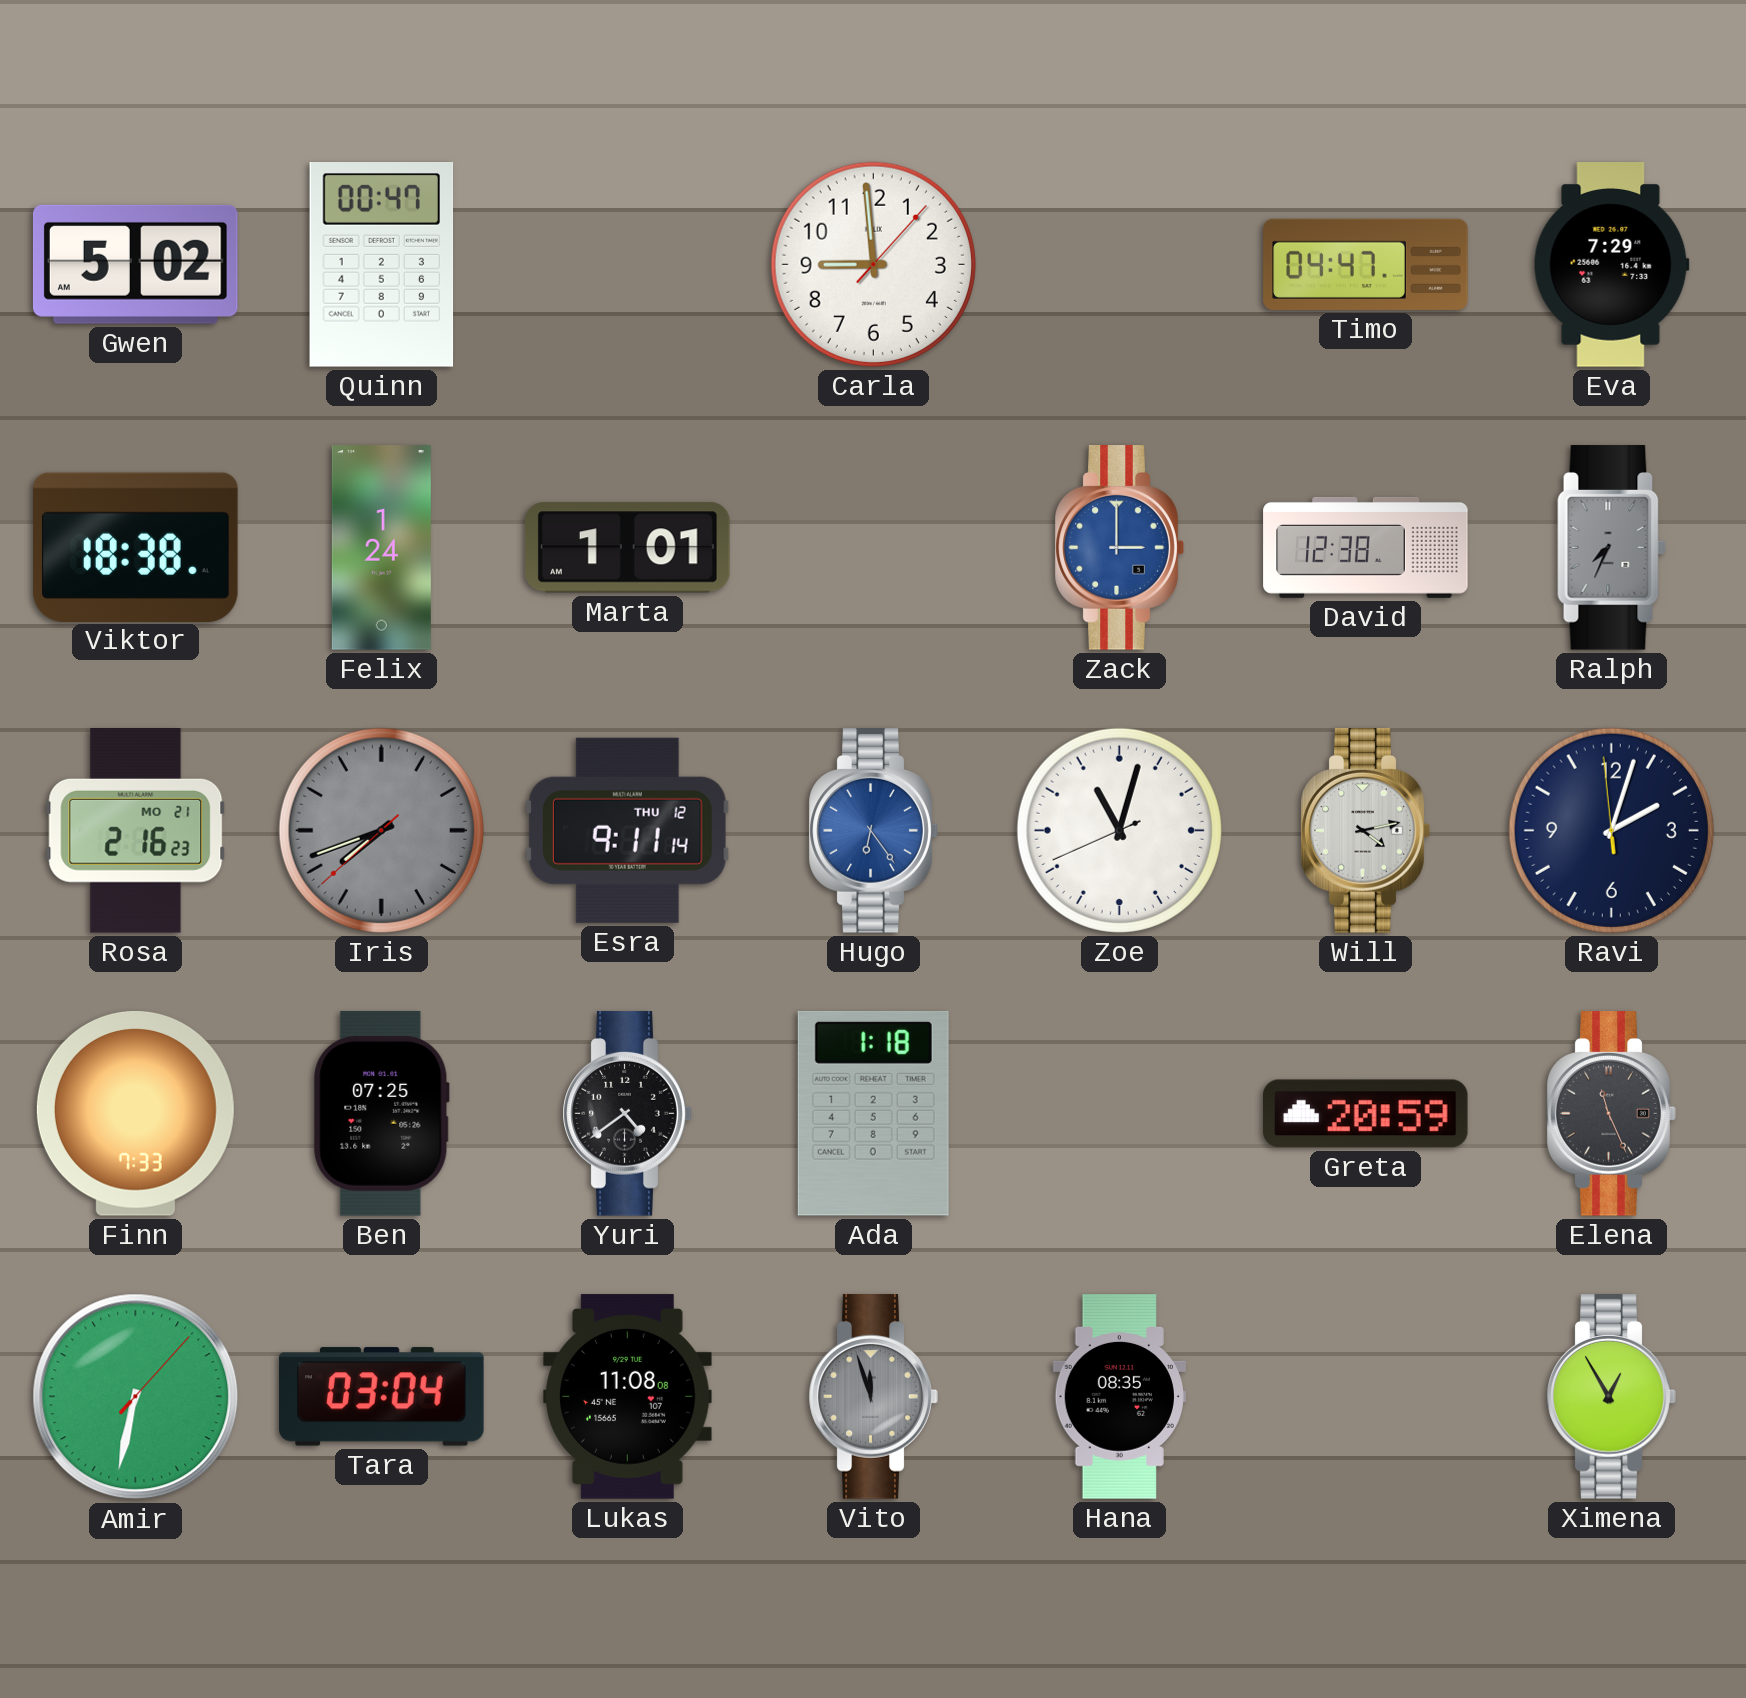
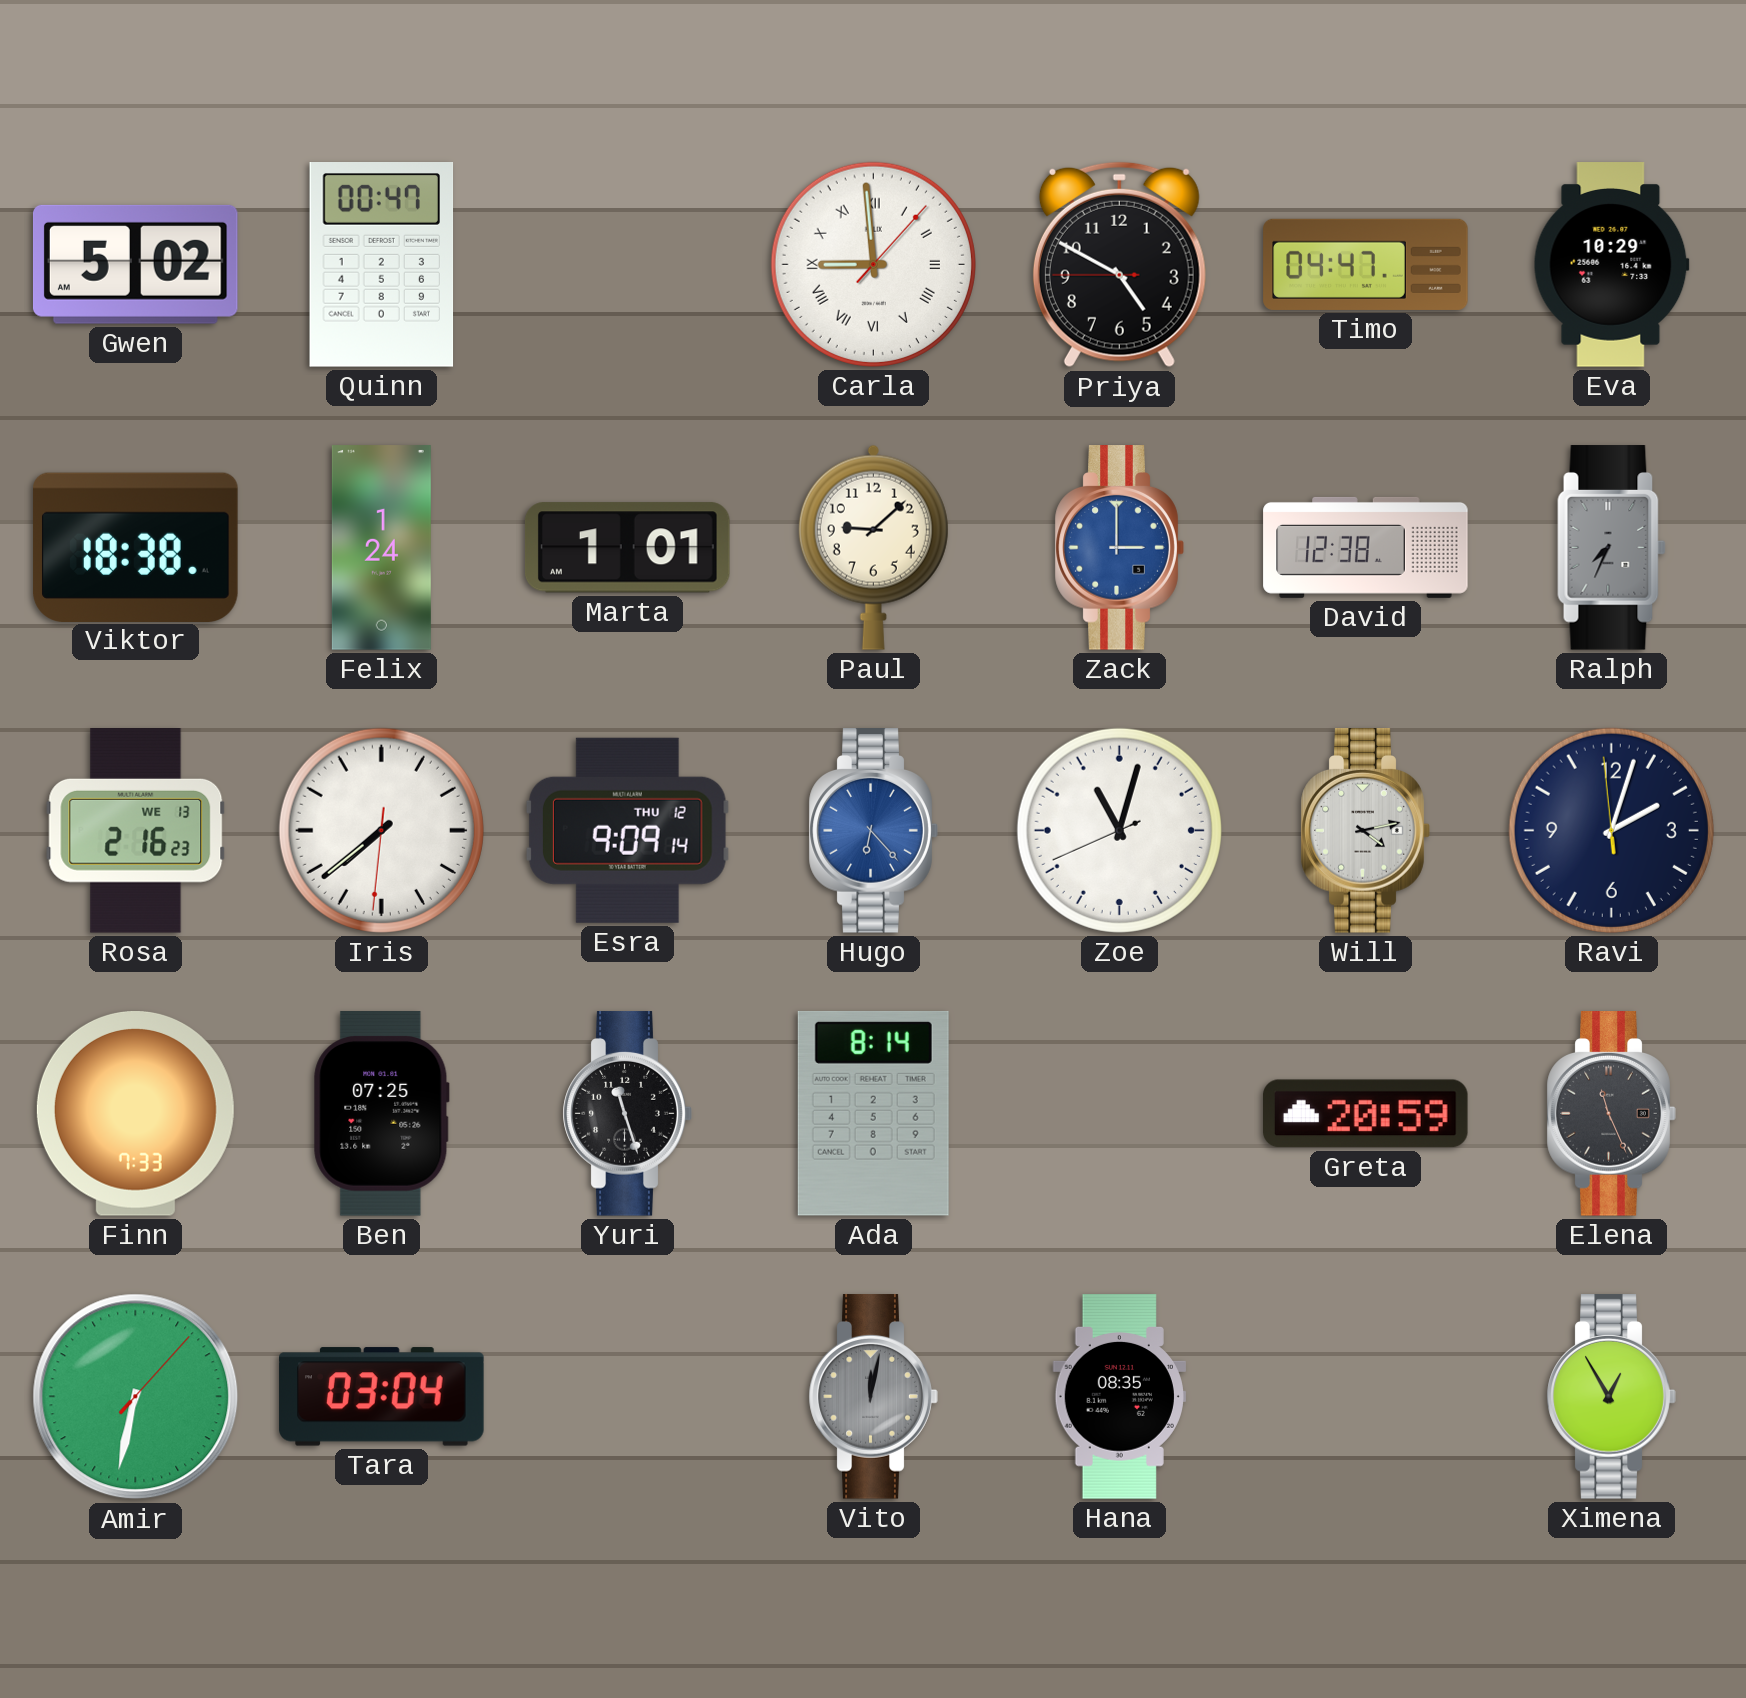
Carla numerals: Arabic -> Roman (873, 264)
Priya: none -> 4:49 (1119, 265)
Eva: 7:29 -> 10:29 (1611, 265)
Paul: none -> 9:08 (873, 547)
Rosa date: MO 21 -> WE 13 (136, 831)
Iris: 7:41 -> 7:38 (381, 830)
Iris dial: grey -> white (381, 830)
Esra: 9:11 -> 9:09 (627, 830)
Hugo: 6:24 -> 6:23 (873, 831)
Yuri: 4:39 -> 11:27 (627, 1114)
Ada: 1:18 -> 8:14 (873, 1113)
Lukas: 11:08 -> none (628, 1397)
Vito: 11:57 -> 12:02 (873, 1397)
